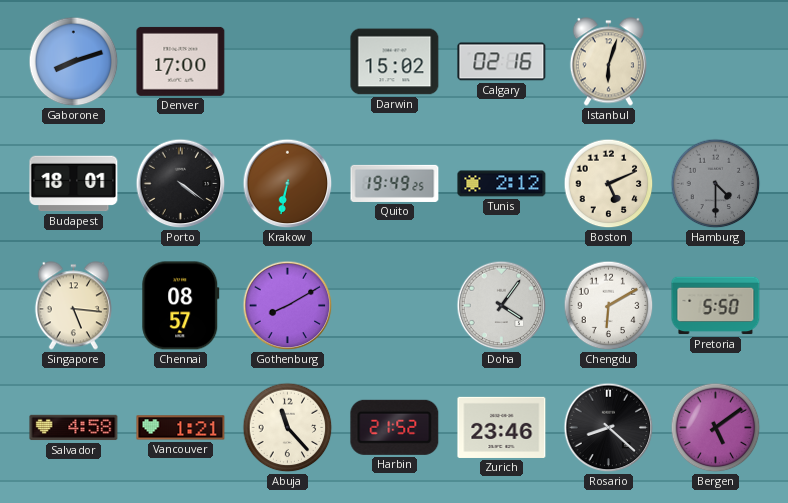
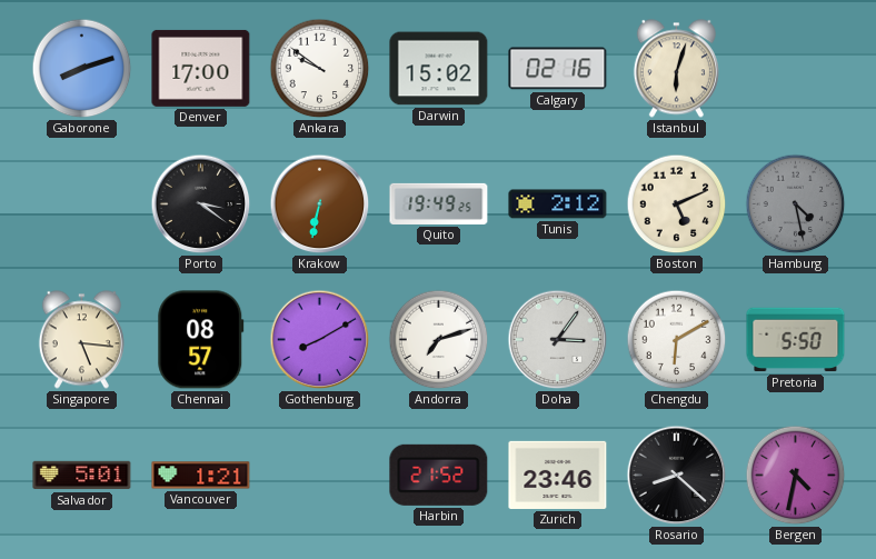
Ankara: none -> 9:51 (320, 69)
Budapest: 18:01 -> none (74, 184)
Porto: 4:21 -> 3:21 (201, 204)
Hamburg: 4:30 -> 4:28 (796, 204)
Andorra: none -> 7:12 (439, 340)
Doha: 4:06 -> 3:06 (558, 340)
Salvador: 4:58 -> 5:01 (82, 476)
Abuja: 11:23 -> none (288, 428)
Bergen: 5:09 -> 4:32 (796, 476)
